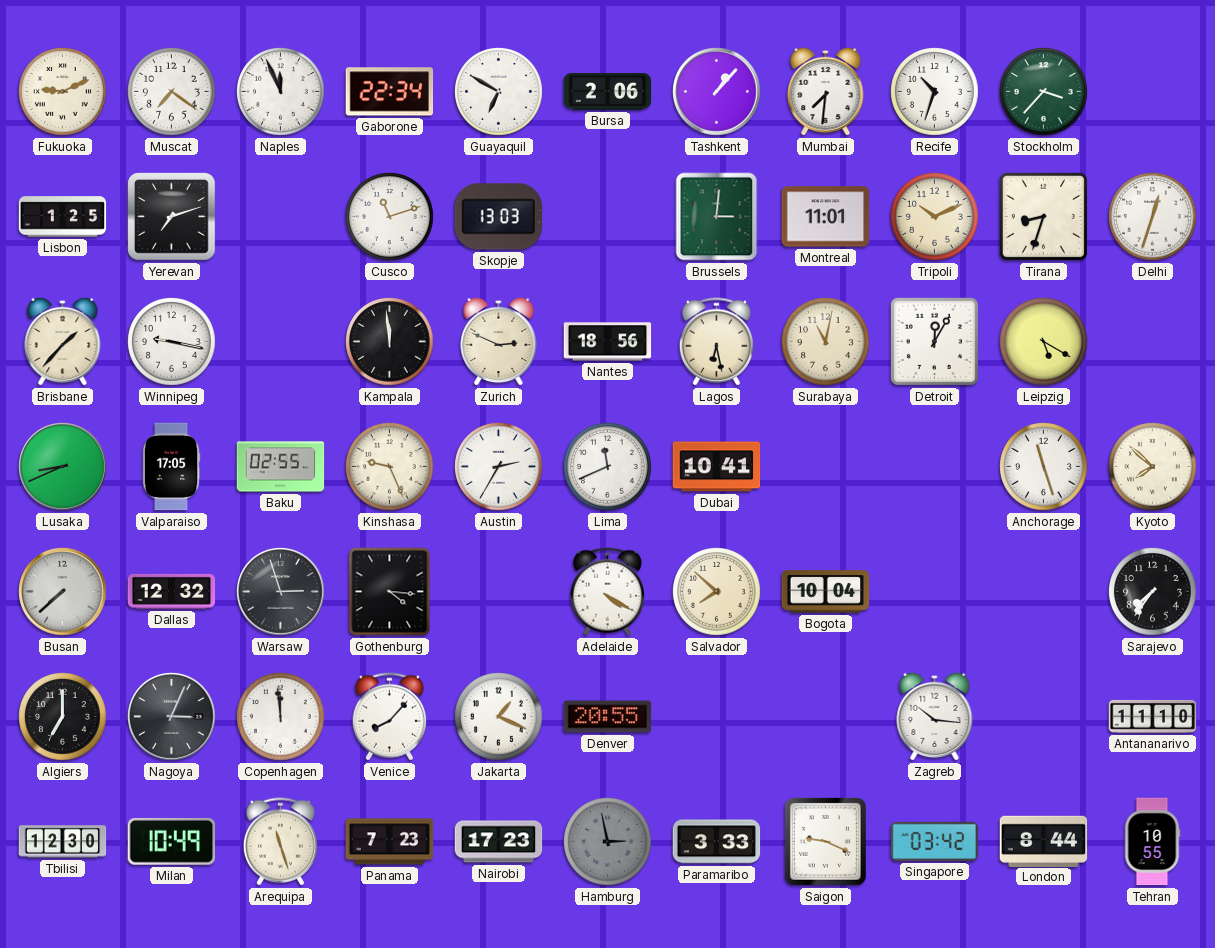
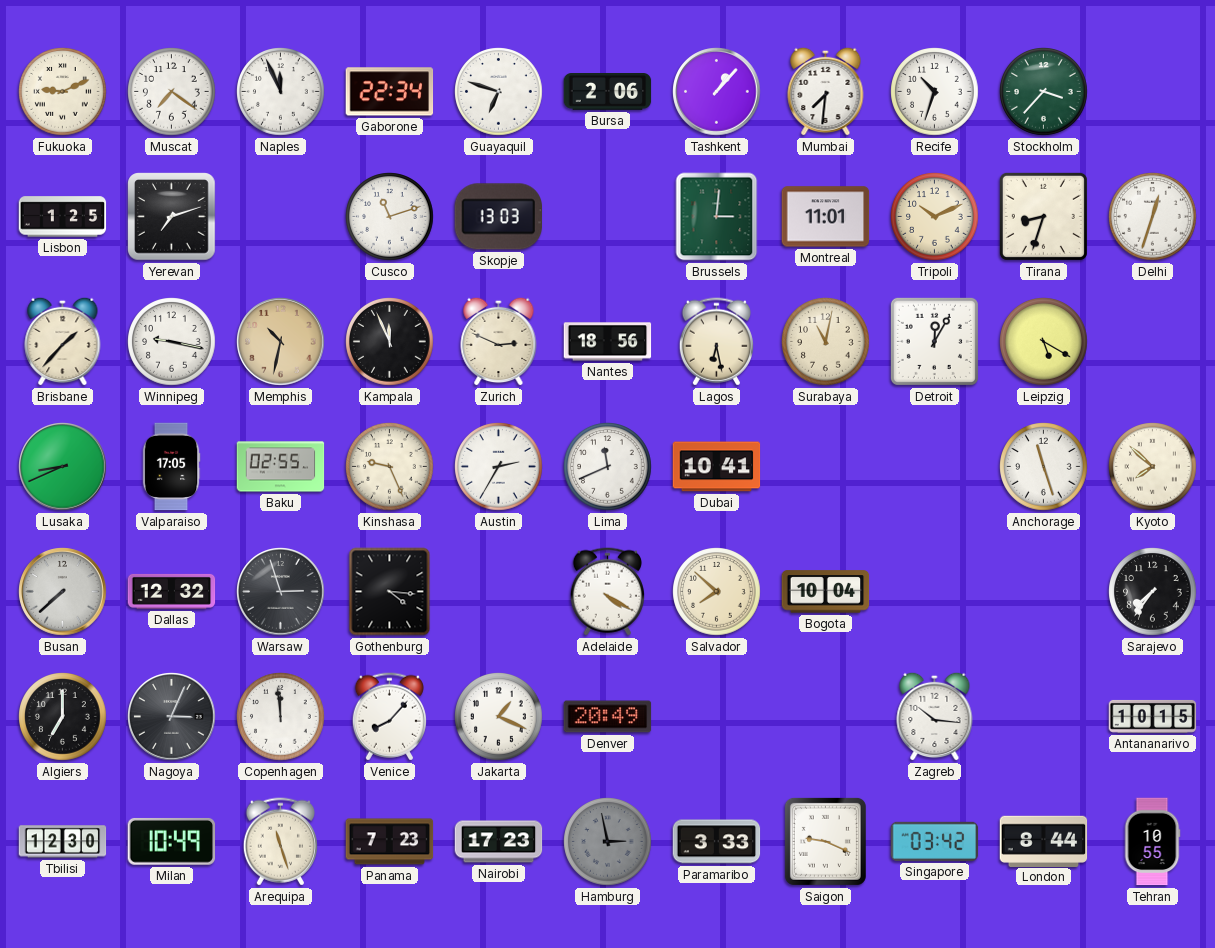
Guayaquil: 6:50 -> 6:48 (499, 92)
Memphis: none -> 10:32 (281, 342)
Kampala: 11:59 -> 11:56 (390, 342)
Denver: 20:55 -> 20:49 (608, 717)
Antananarivo: 11:10 -> 10:15 (1153, 716)
